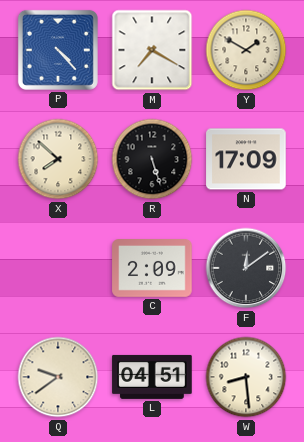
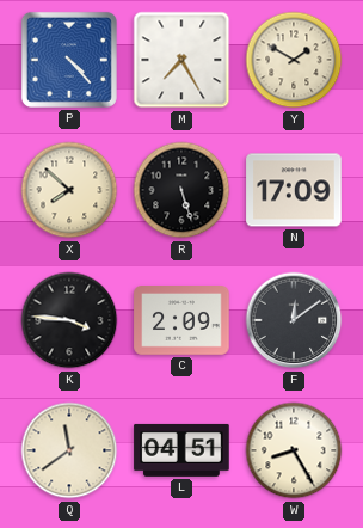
M: 7:20 -> 7:25 (181, 60)
K: none -> 3:46 (69, 320)
Q: 9:39 -> 11:39 (69, 450)
W: 8:29 -> 8:25 (294, 450)
